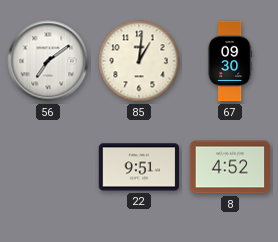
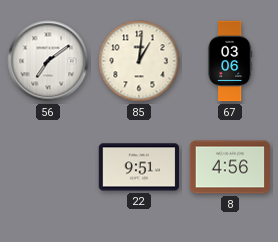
67: 09:30 -> 03:06 (230, 61)
8: 4:52 -> 4:56 (230, 167)
